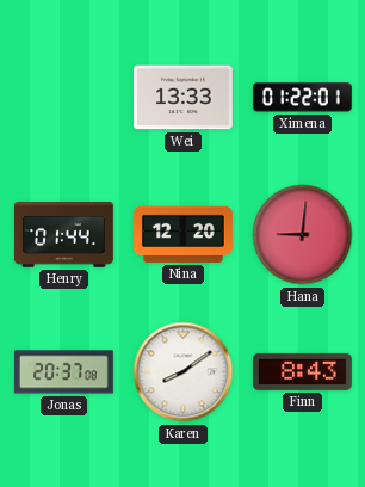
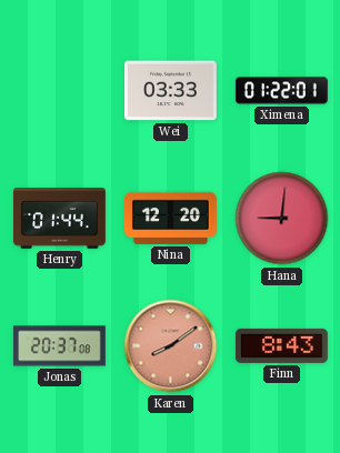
Wei: 13:33 -> 03:33 (170, 91)
Karen dial: white -> salmon (171, 346)
